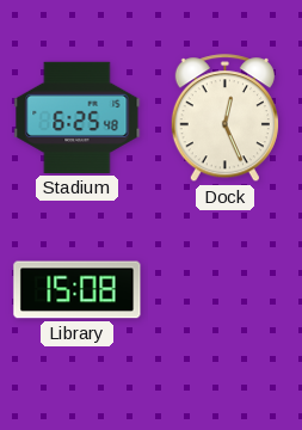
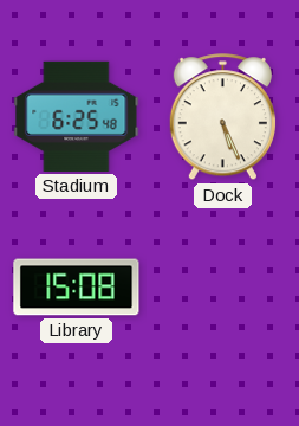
Dock: 12:26 -> 5:26 (222, 117)
